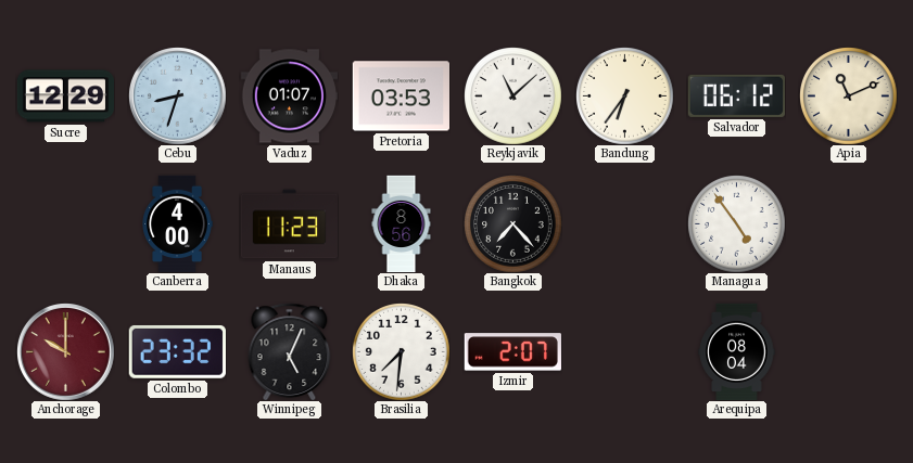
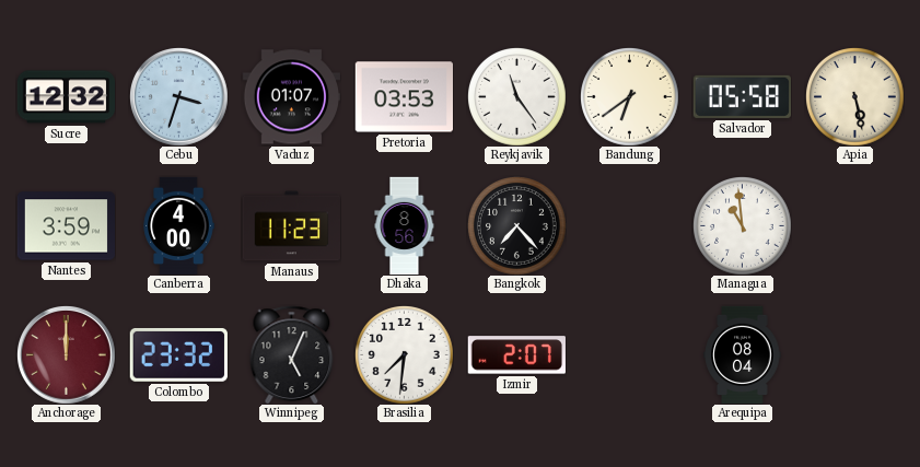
Sucre: 12:29 -> 12:32 (66, 97)
Cebu: 8:33 -> 3:33 (179, 97)
Reykjavik: 11:08 -> 11:24 (517, 97)
Bandung: 6:36 -> 6:39 (630, 97)
Salvador: 06:12 -> 05:58 (742, 96)
Apia: 11:11 -> 5:28 (855, 97)
Nantes: none -> 3:59 (66, 226)
Managua: 4:54 -> 10:59 (743, 226)
Anchorage: 10:00 -> 12:00 (67, 355)
